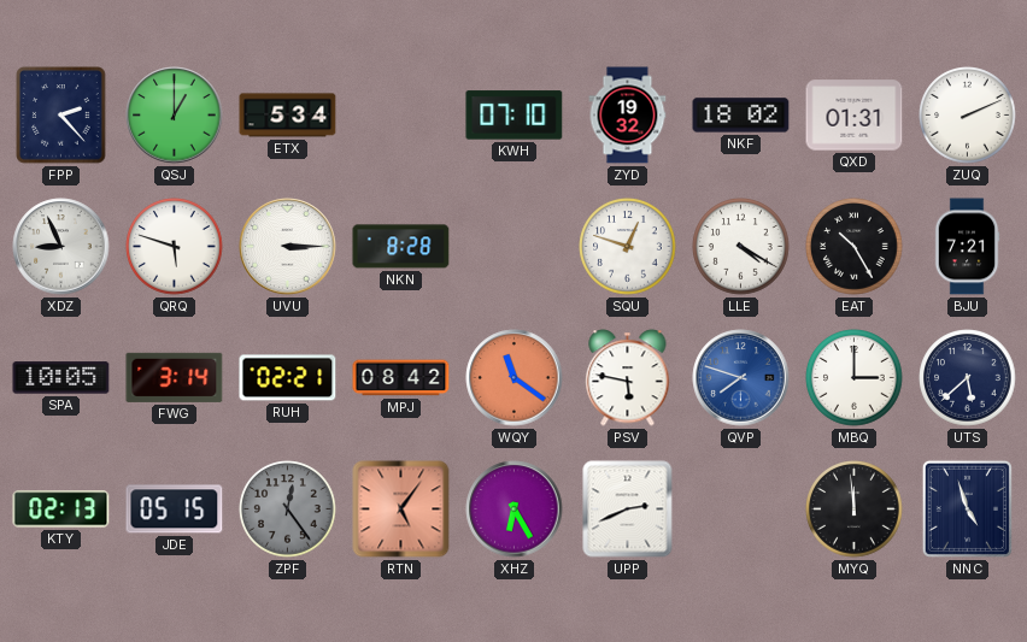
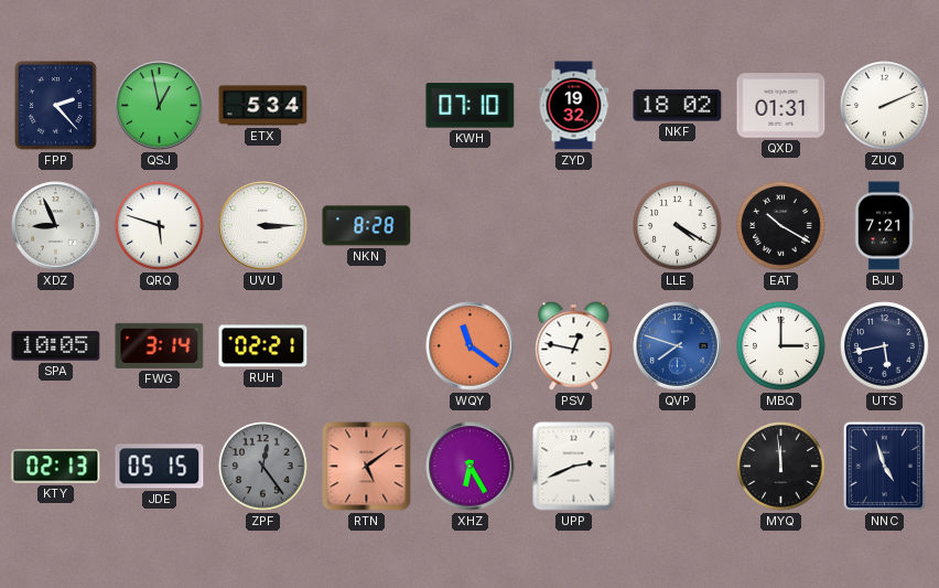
QSJ: 1:00 -> 12:58 (160, 106)
SQU: 12:48 -> none (628, 247)
EAT: 10:25 -> 10:20 (781, 226)
MPJ: 08:42 -> none (401, 378)
PSV: 5:47 -> 12:47 (574, 346)
UTS: 5:38 -> 5:43 (885, 346)
RTN: 5:06 -> 5:09 (367, 467)
